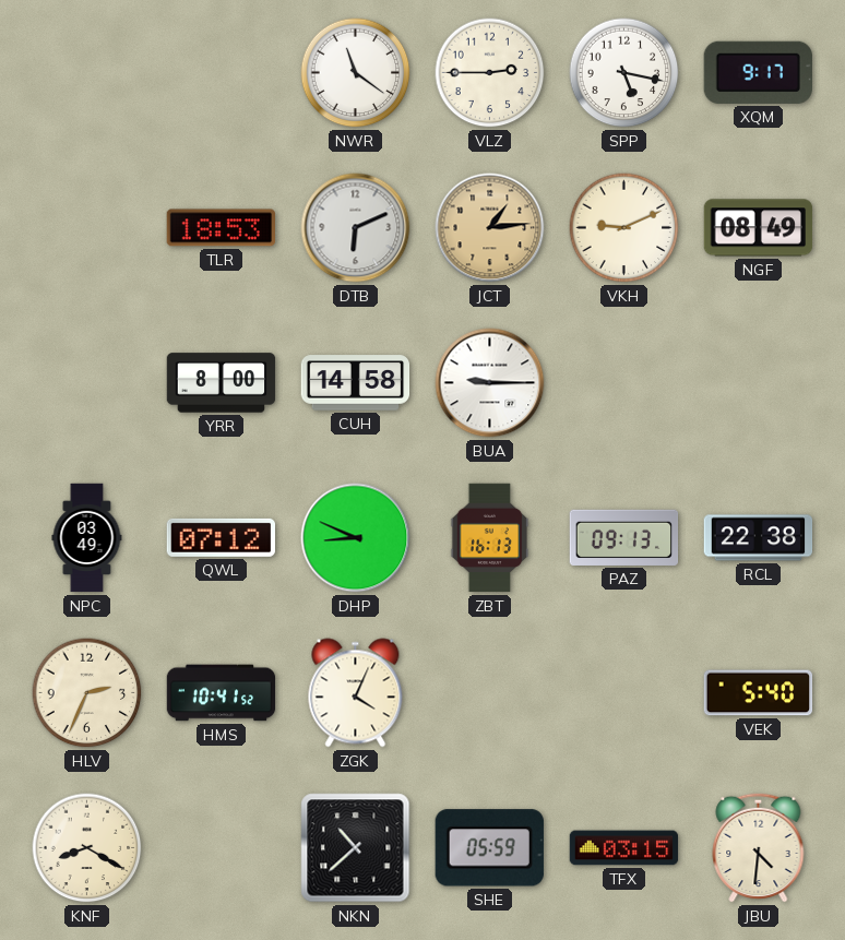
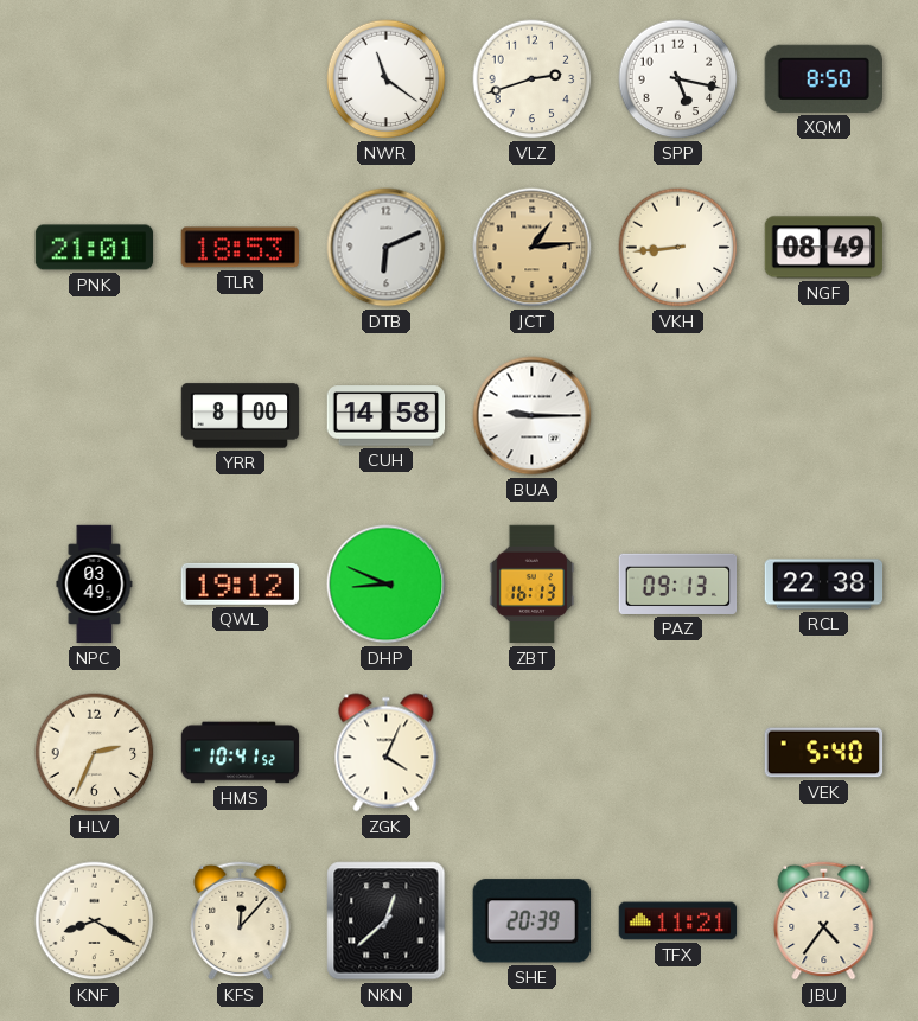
VLZ: 2:45 -> 2:42 (533, 79)
XQM: 9:17 -> 8:50 (823, 78)
PNK: none -> 21:01 (95, 248)
VKH: 9:11 -> 8:44 (678, 248)
QWL: 07:12 -> 19:12 (240, 583)
KFS: none -> 12:07 (241, 920)
NKN: 10:38 -> 12:38 (387, 921)
SHE: 05:59 -> 20:39 (531, 921)
TFX: 03:15 -> 11:21 (678, 921)
JBU: 4:31 -> 4:36 (824, 920)
